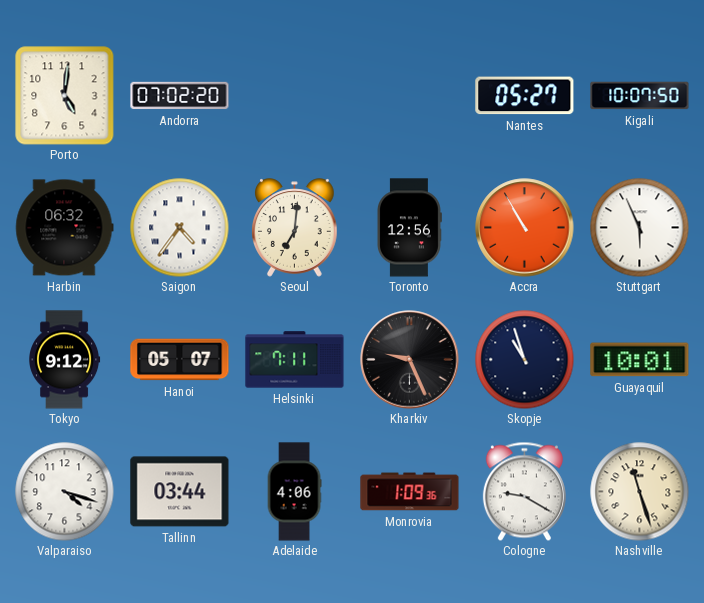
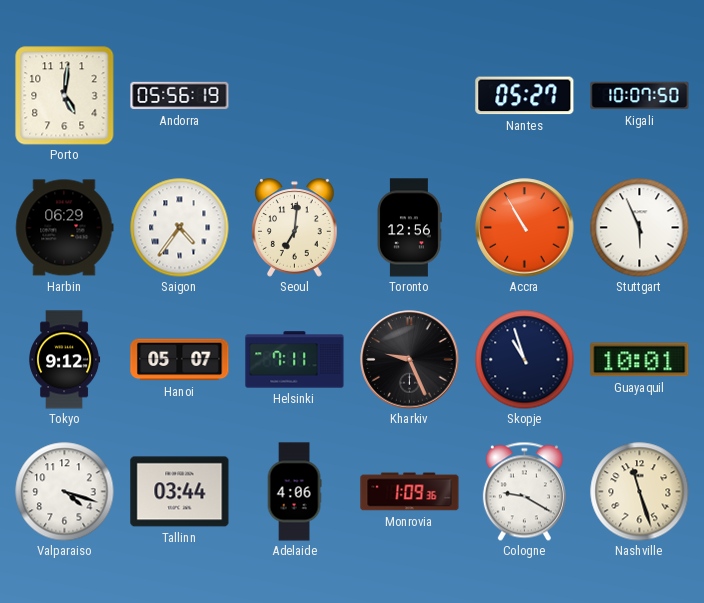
Andorra: 07:02 -> 05:56 (180, 96)
Harbin: 06:32 -> 06:29 (65, 228)
